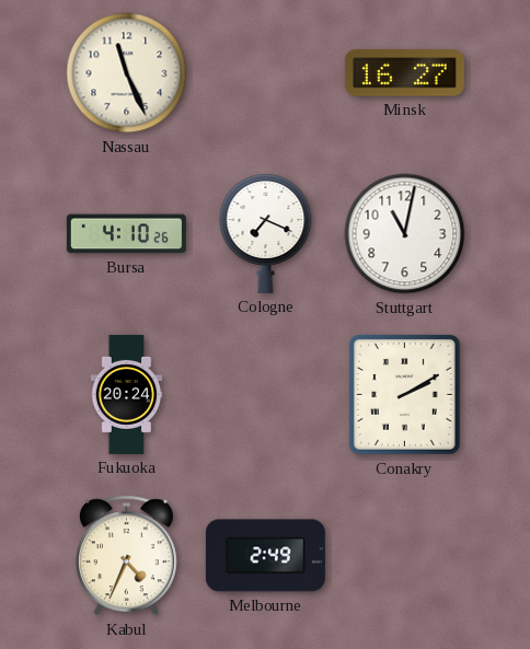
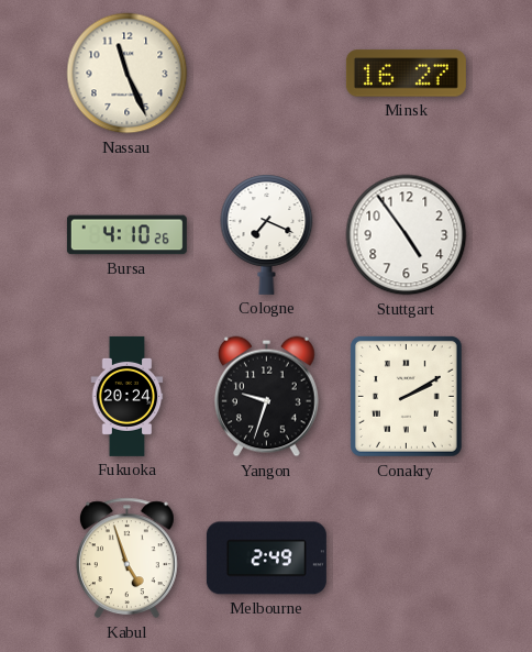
Stuttgart: 11:02 -> 4:54 (407, 235)
Yangon: none -> 9:33 (266, 397)
Kabul: 4:34 -> 4:57 (126, 559)
